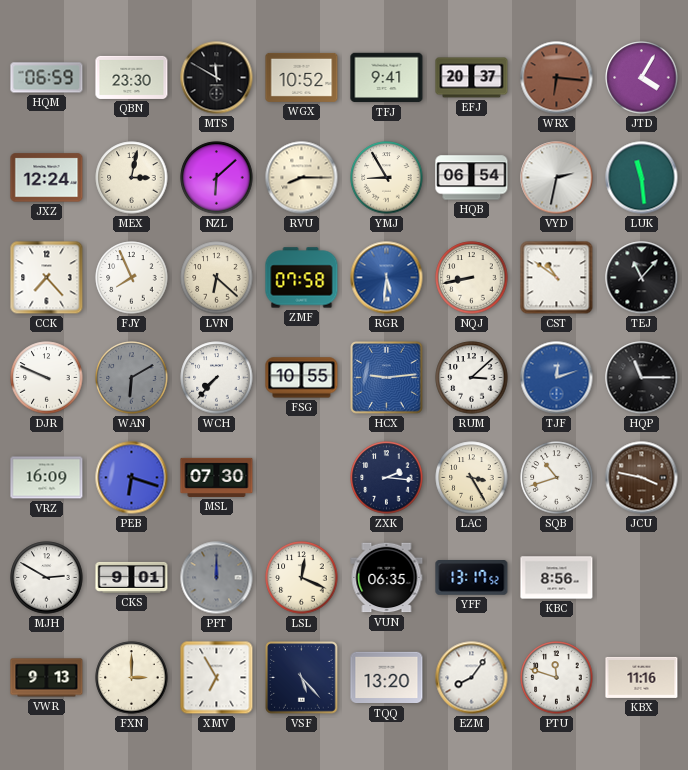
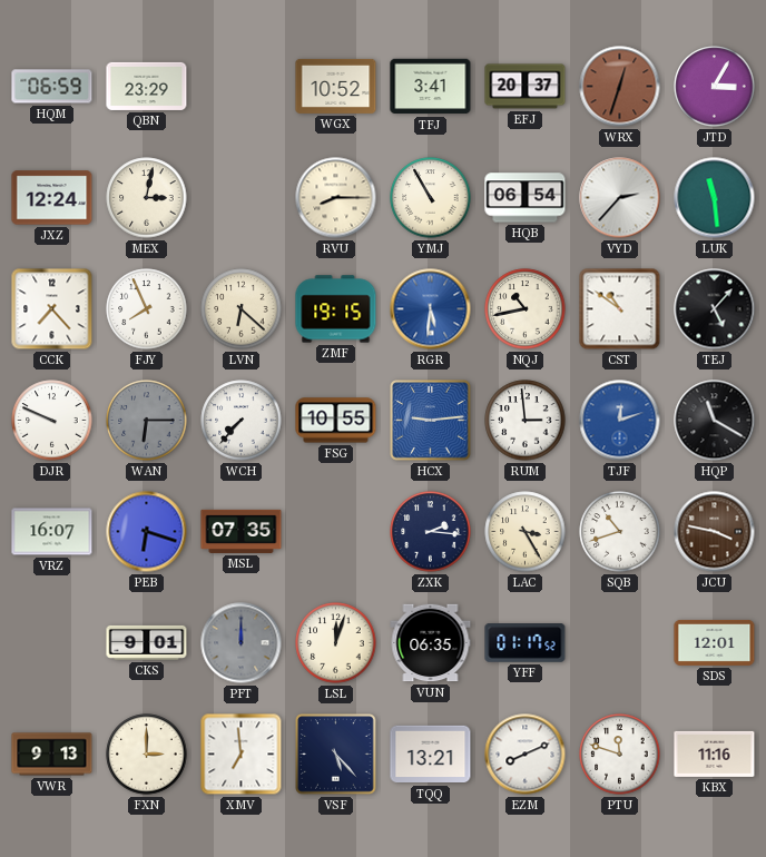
QBN: 23:30 -> 23:29 (147, 86)
MTS: 11:50 -> none (217, 78)
TFJ: 9:41 -> 3:41 (431, 87)
WRX: 6:16 -> 12:33 (620, 87)
JTD: 4:05 -> 3:05 (715, 87)
NZL: 6:08 -> none (217, 178)
YMJ: 8:55 -> 10:55 (431, 198)
VYD: 2:32 -> 2:37 (620, 198)
ZMF: 07:58 -> 19:15 (336, 309)
NQJ: 8:43 -> 10:43 (526, 309)
TEJ: 11:07 -> 5:07 (715, 309)
WAN: 6:10 -> 6:15 (147, 421)
RUM: 3:08 -> 2:59 (526, 421)
HQP: 11:15 -> 11:20 (715, 421)
VRZ: 16:09 -> 16:07 (52, 532)
MSL: 07:30 -> 07:35 (242, 531)
MJH: 2:50 -> none (47, 578)
LSL: 12:19 -> 12:03 (336, 643)
YFF: 13:17 -> 01:17 (526, 643)
KBC: 8:56 -> none (557, 578)
SDS: none -> 12:01 (715, 642)
XMV: 6:55 -> 6:59 (242, 755)
TQQ: 13:20 -> 13:21 (431, 755)
EZM: 8:06 -> 8:11 (526, 755)
